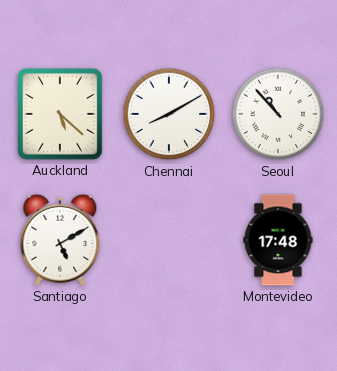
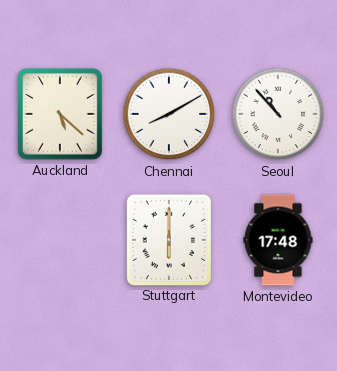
Santiago: 5:10 -> none (60, 240)
Stuttgart: none -> 6:00 (168, 239)
